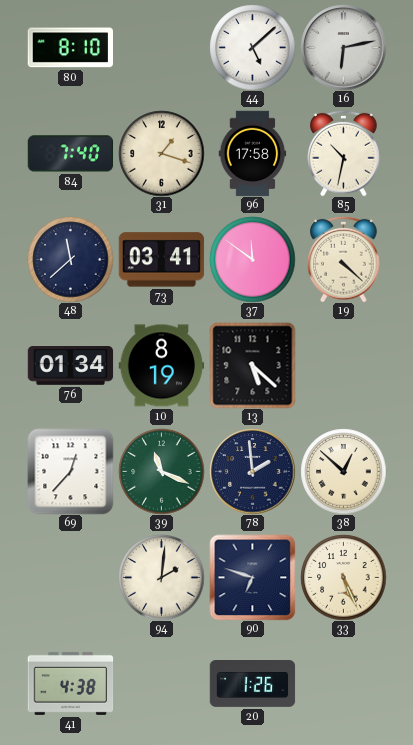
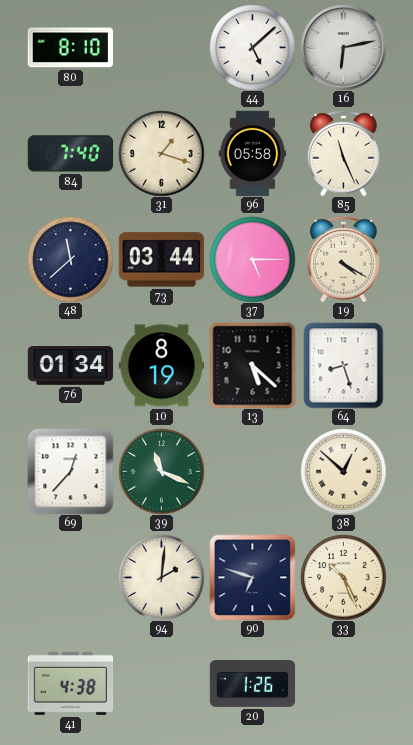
96: 17:58 -> 05:58 (253, 153)
85: 10:32 -> 11:26 (344, 153)
73: 03:41 -> 03:44 (161, 260)
37: 11:51 -> 5:15 (252, 259)
19: 4:22 -> 4:20 (344, 259)
64: none -> 8:27 (344, 365)
78: 1:59 -> none (252, 471)
33: 5:26 -> 10:26 (343, 577)
